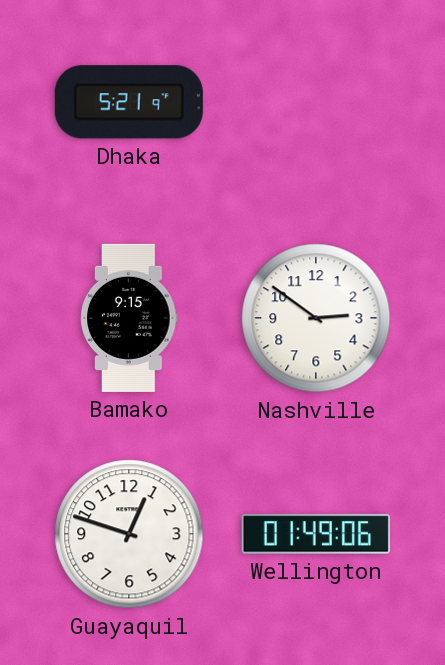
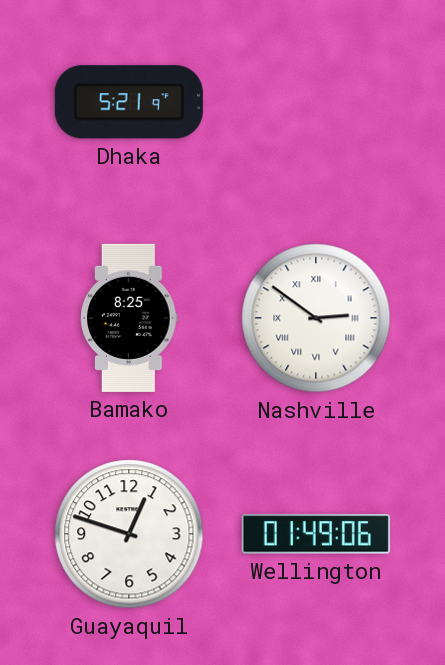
Bamako: 9:15 -> 8:25 (129, 318)
Nashville numerals: Arabic -> Roman (316, 318)
